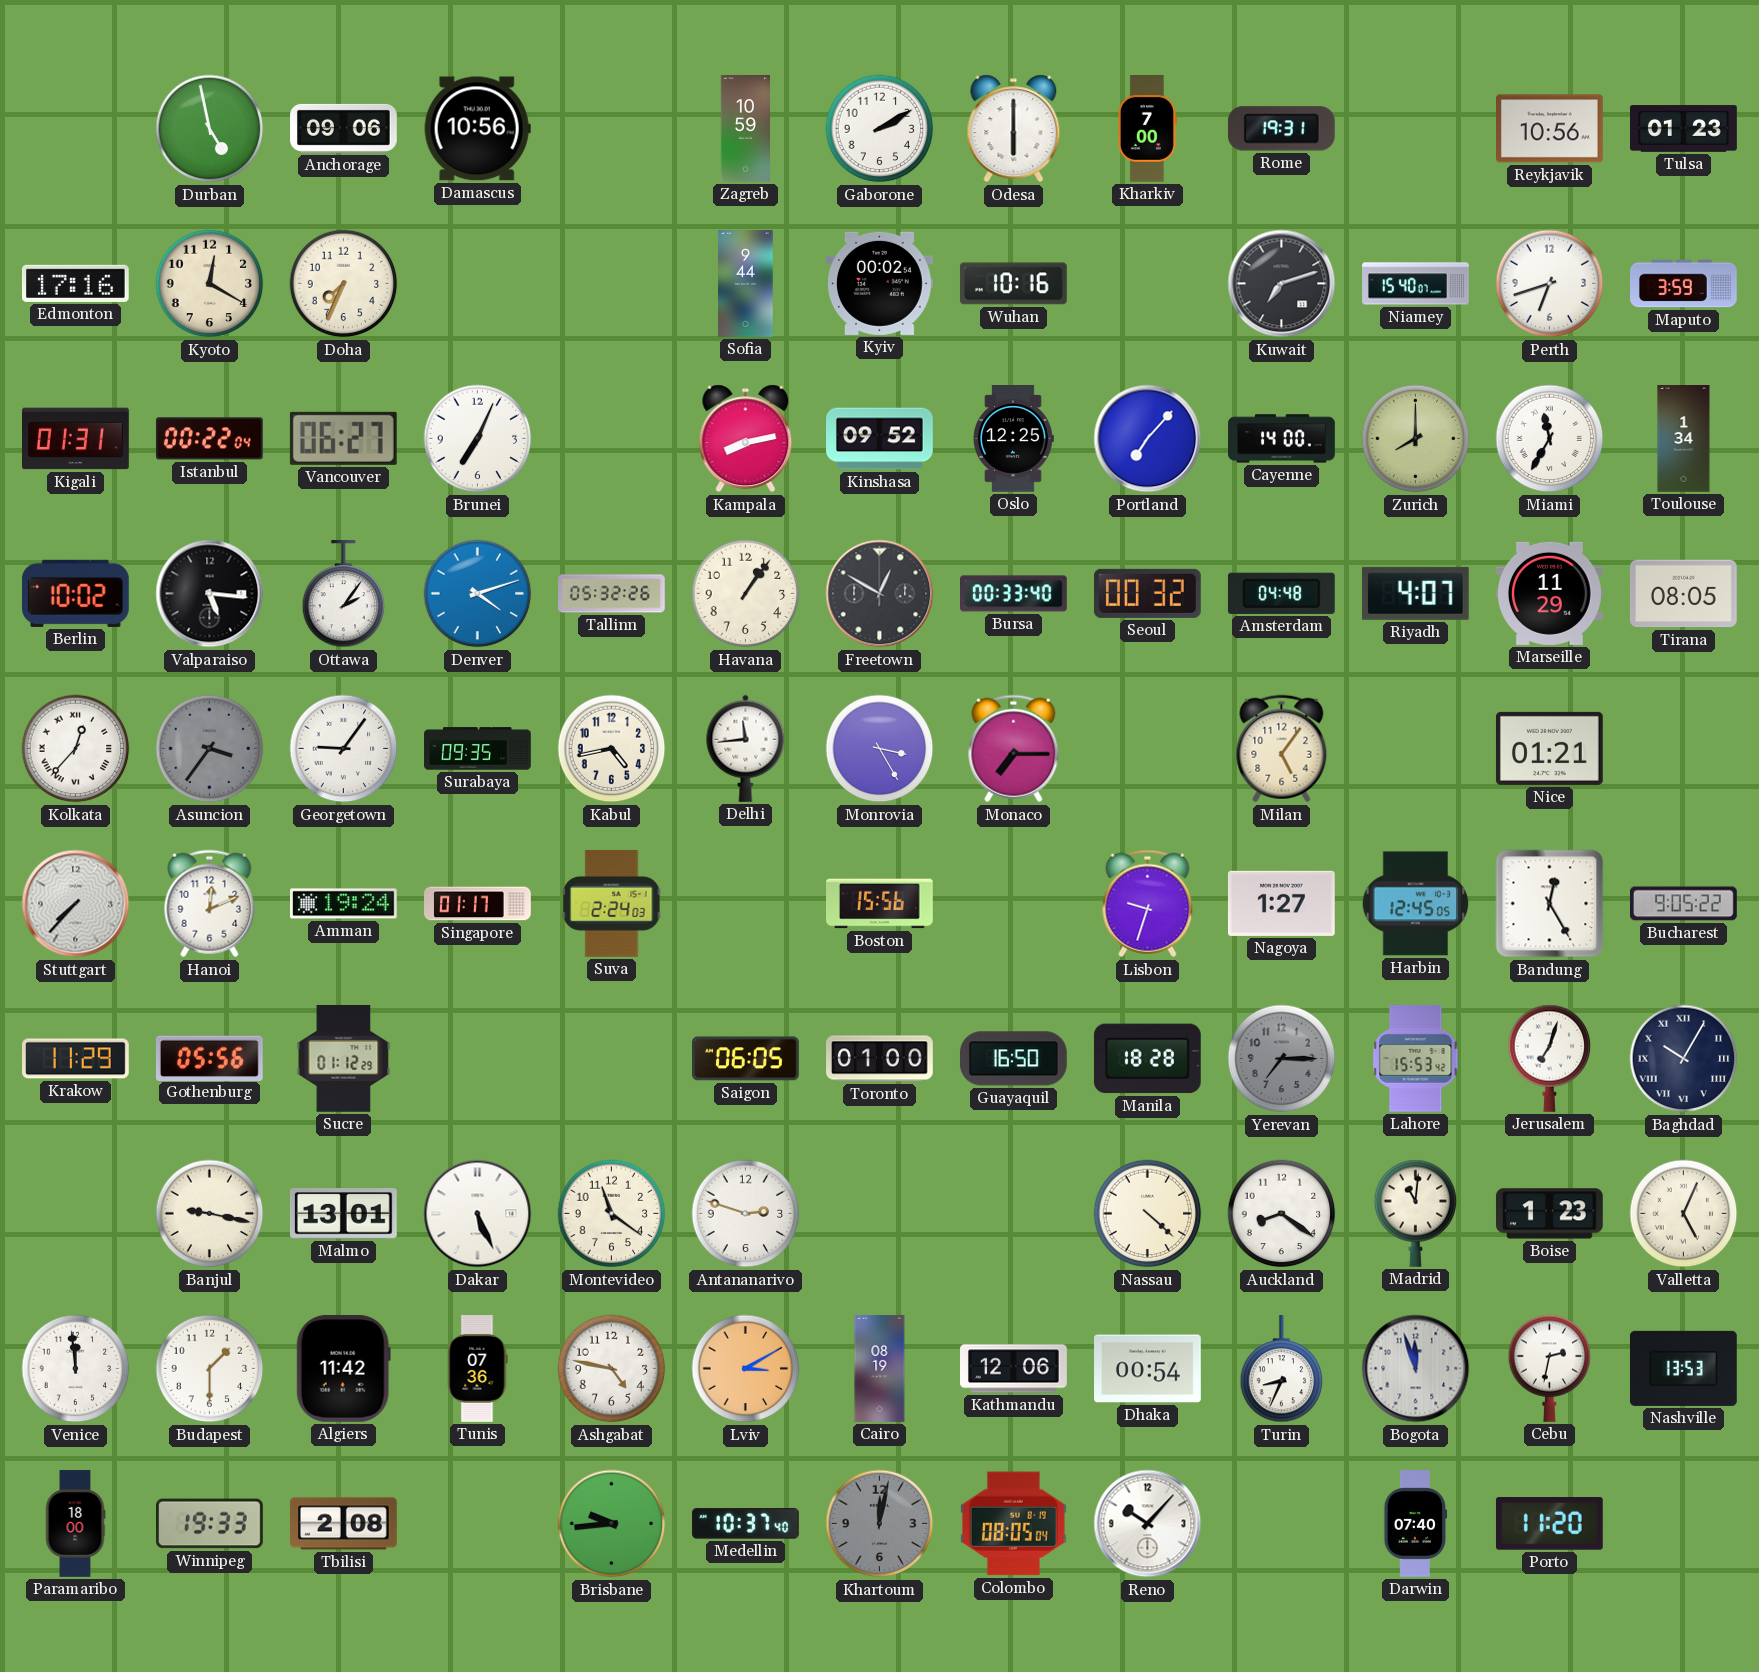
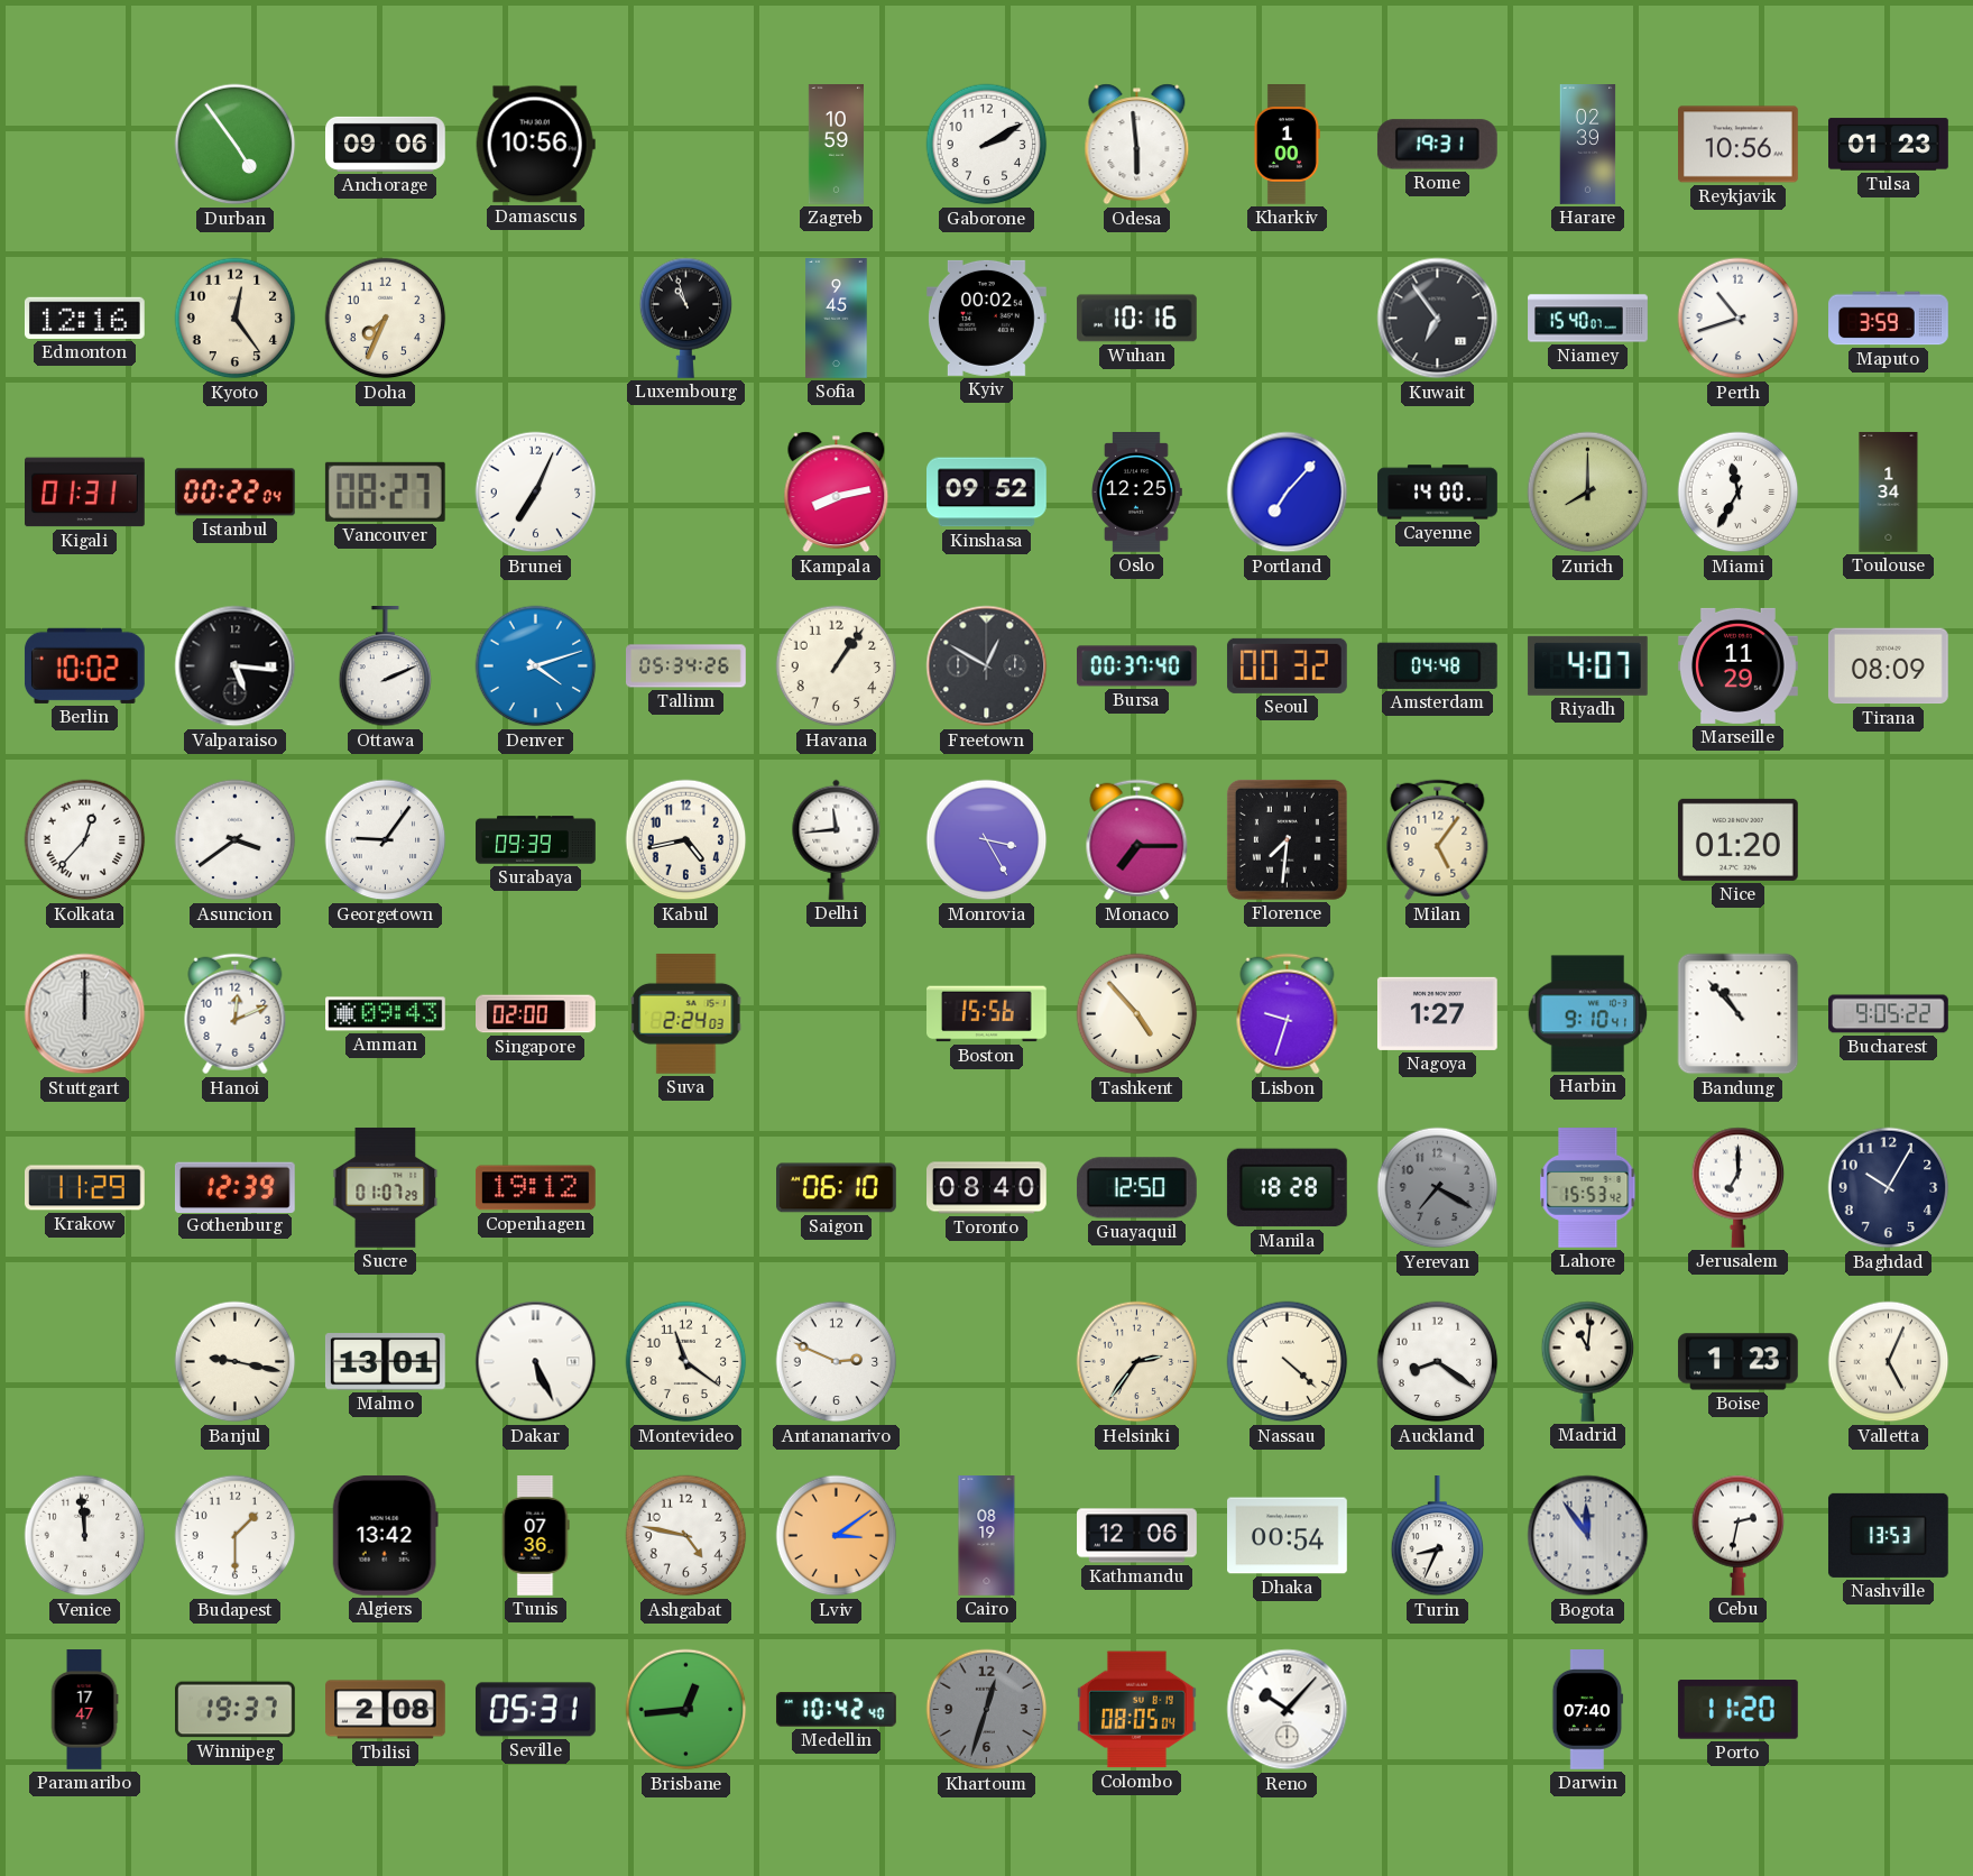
Durban: 4:58 -> 4:54 (236, 145)
Odesa: 6:00 -> 5:59 (1137, 145)
Kharkiv: 7:00 -> 1:00 (1287, 145)
Harare: none -> 02:39 (1588, 145)
Edmonton: 17:16 -> 12:16 (85, 318)
Kyoto: 12:20 -> 12:24 (236, 319)
Luxembourg: none -> 10:57 (686, 318)
Sofia: 9:44 -> 9:45 (837, 319)
Kuwait: 7:12 -> 6:54 (1438, 319)
Perth: 6:42 -> 10:42 (1739, 319)
Vancouver: 06:27 -> 08:27 (385, 491)
Ottawa: 2:06 -> 2:11 (386, 668)
Tallinn: 05:32 -> 05:34 (686, 666)
Bursa: 00:33 -> 00:37 (1137, 666)
Tirana: 08:05 -> 08:09 (1888, 666)
Asuncion: 3:36 -> 3:39 (236, 840)
Asuncion dial: grey -> white (236, 840)
Surabaya: 09:35 -> 09:39 (536, 840)
Florence: none -> 7:31 (1287, 839)
Nice: 01:21 -> 01:20 (1737, 839)
Stuttgart: 7:37 -> 12:00 (85, 1014)
Amman: 19:24 -> 09:43 (386, 1014)
Singapore: 01:17 -> 02:00 (536, 1014)
Tashkent: none -> 4:53 (1137, 1014)
Harbin: 12:45 -> 9:10 (1588, 1014)
Bandung: 12:25 -> 10:53 (1739, 1014)
Gothenburg: 05:56 -> 12:39 (234, 1187)
Sucre: 01:12 -> 01:07 (386, 1187)
Copenhagen: none -> 19:12 (535, 1188)
Saigon: 06:05 -> 06:10 (837, 1188)
Toronto: 01:00 -> 08:40 (987, 1188)
Guayaquil: 16:50 -> 12:50 (1136, 1188)
Yerevan: 7:15 -> 7:20 (1438, 1188)
Jerusalem: 7:03 -> 7:00 (1739, 1187)
Baghdad numerals: Roman -> Arabic (1889, 1188)
Antananarivo: 2:48 -> 2:49 (837, 1362)
Helsinki: none -> 2:36 (1137, 1362)
Algiers: 11:42 -> 13:42 (385, 1535)
Lviv: 3:10 -> 3:09 (837, 1536)
Bogota: 11:57 -> 11:54 (1588, 1536)
Paramaribo: 18:00 -> 17:47 (84, 1710)
Winnipeg: 19:33 -> 19:37 (236, 1710)
Seville: none -> 05:31 (535, 1710)
Brisbane: 9:44 -> 12:44 (686, 1710)
Medellin: 10:37 -> 10:42 (836, 1710)
Khartoum: 12:02 -> 12:33 (987, 1710)
